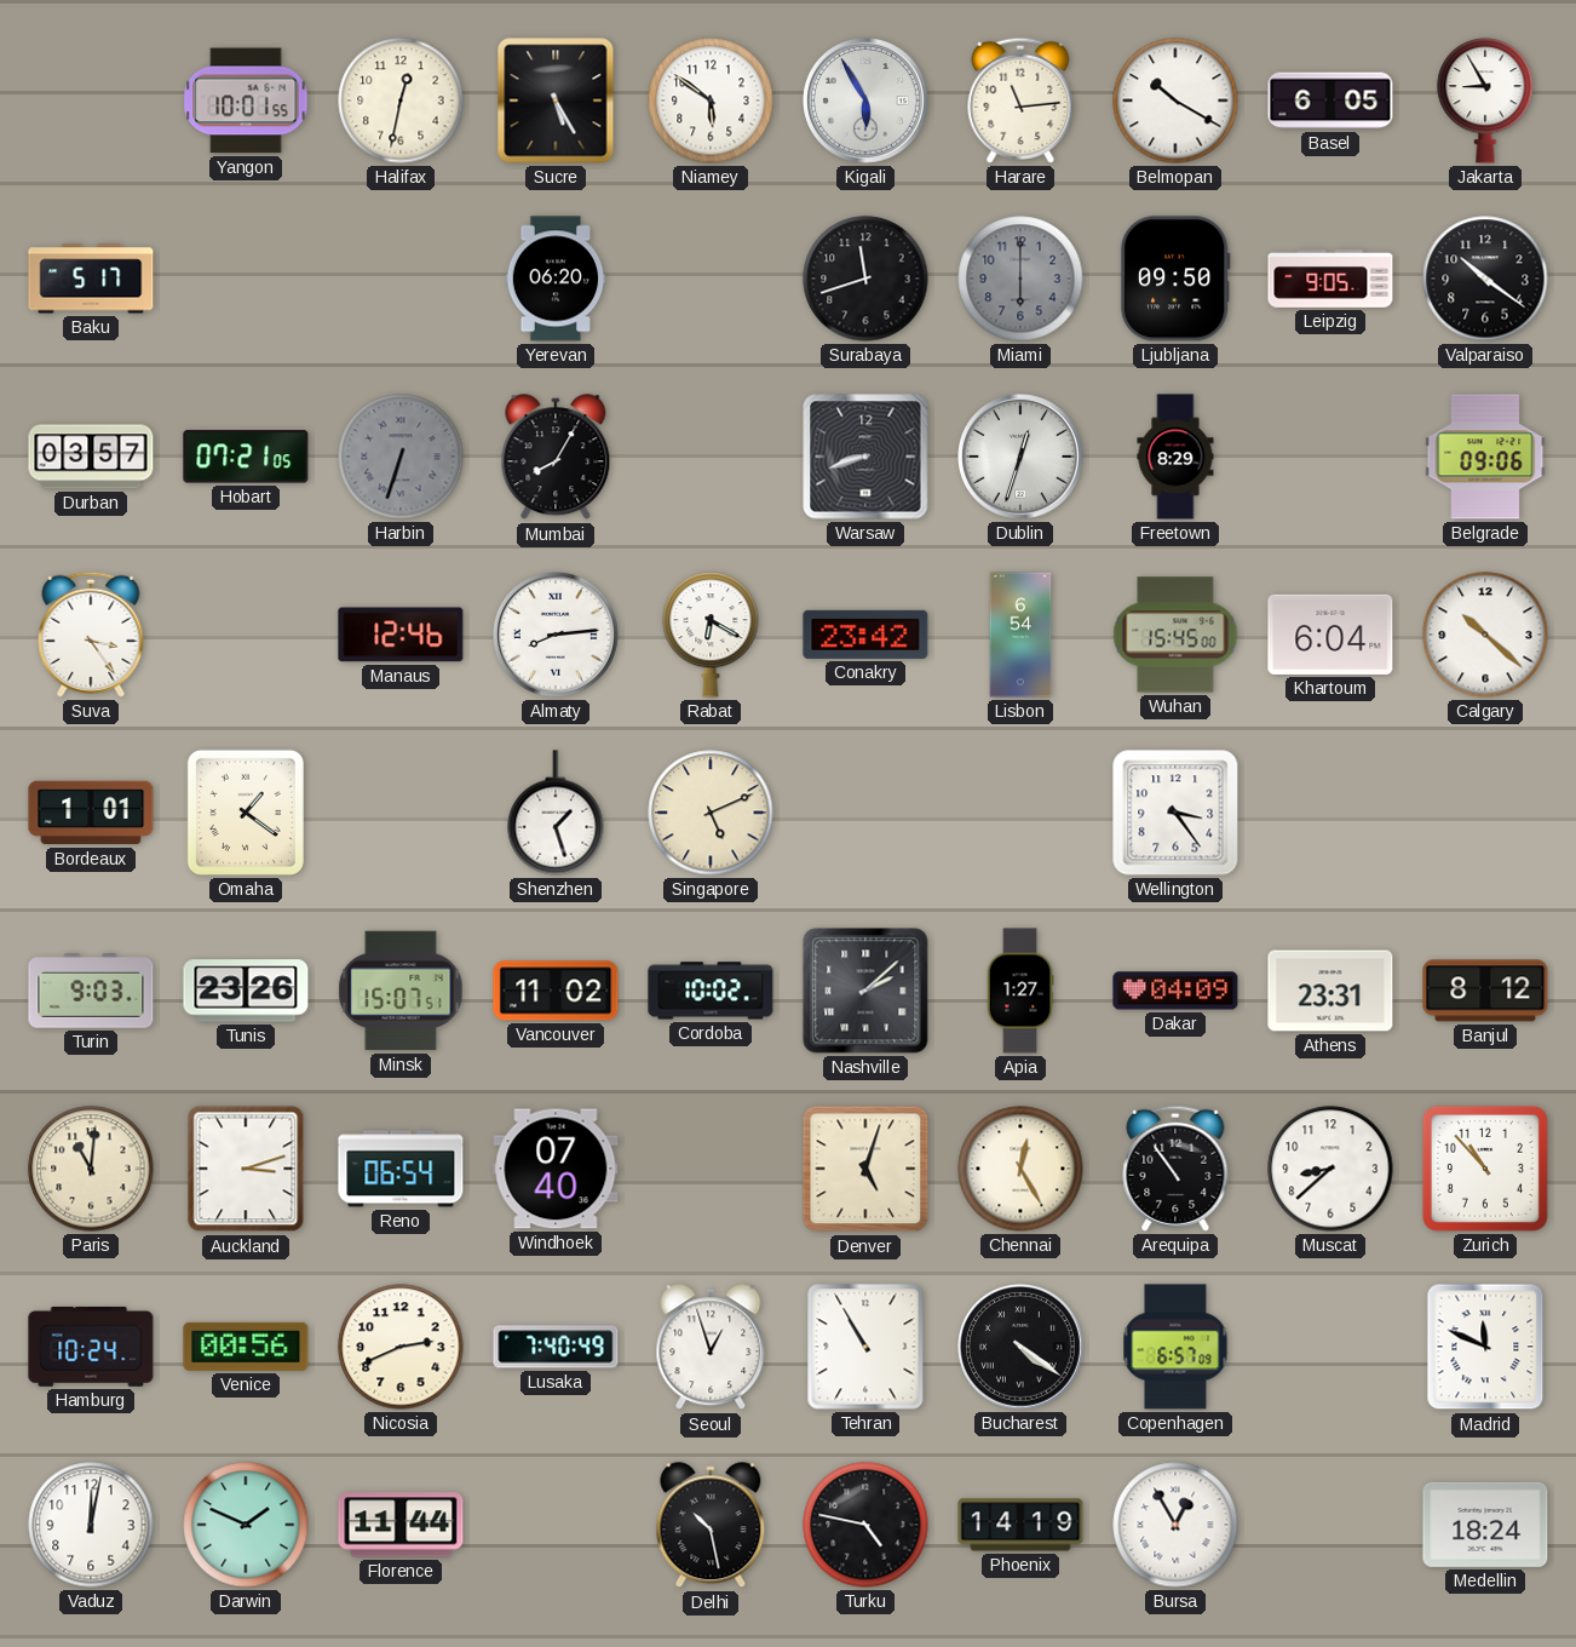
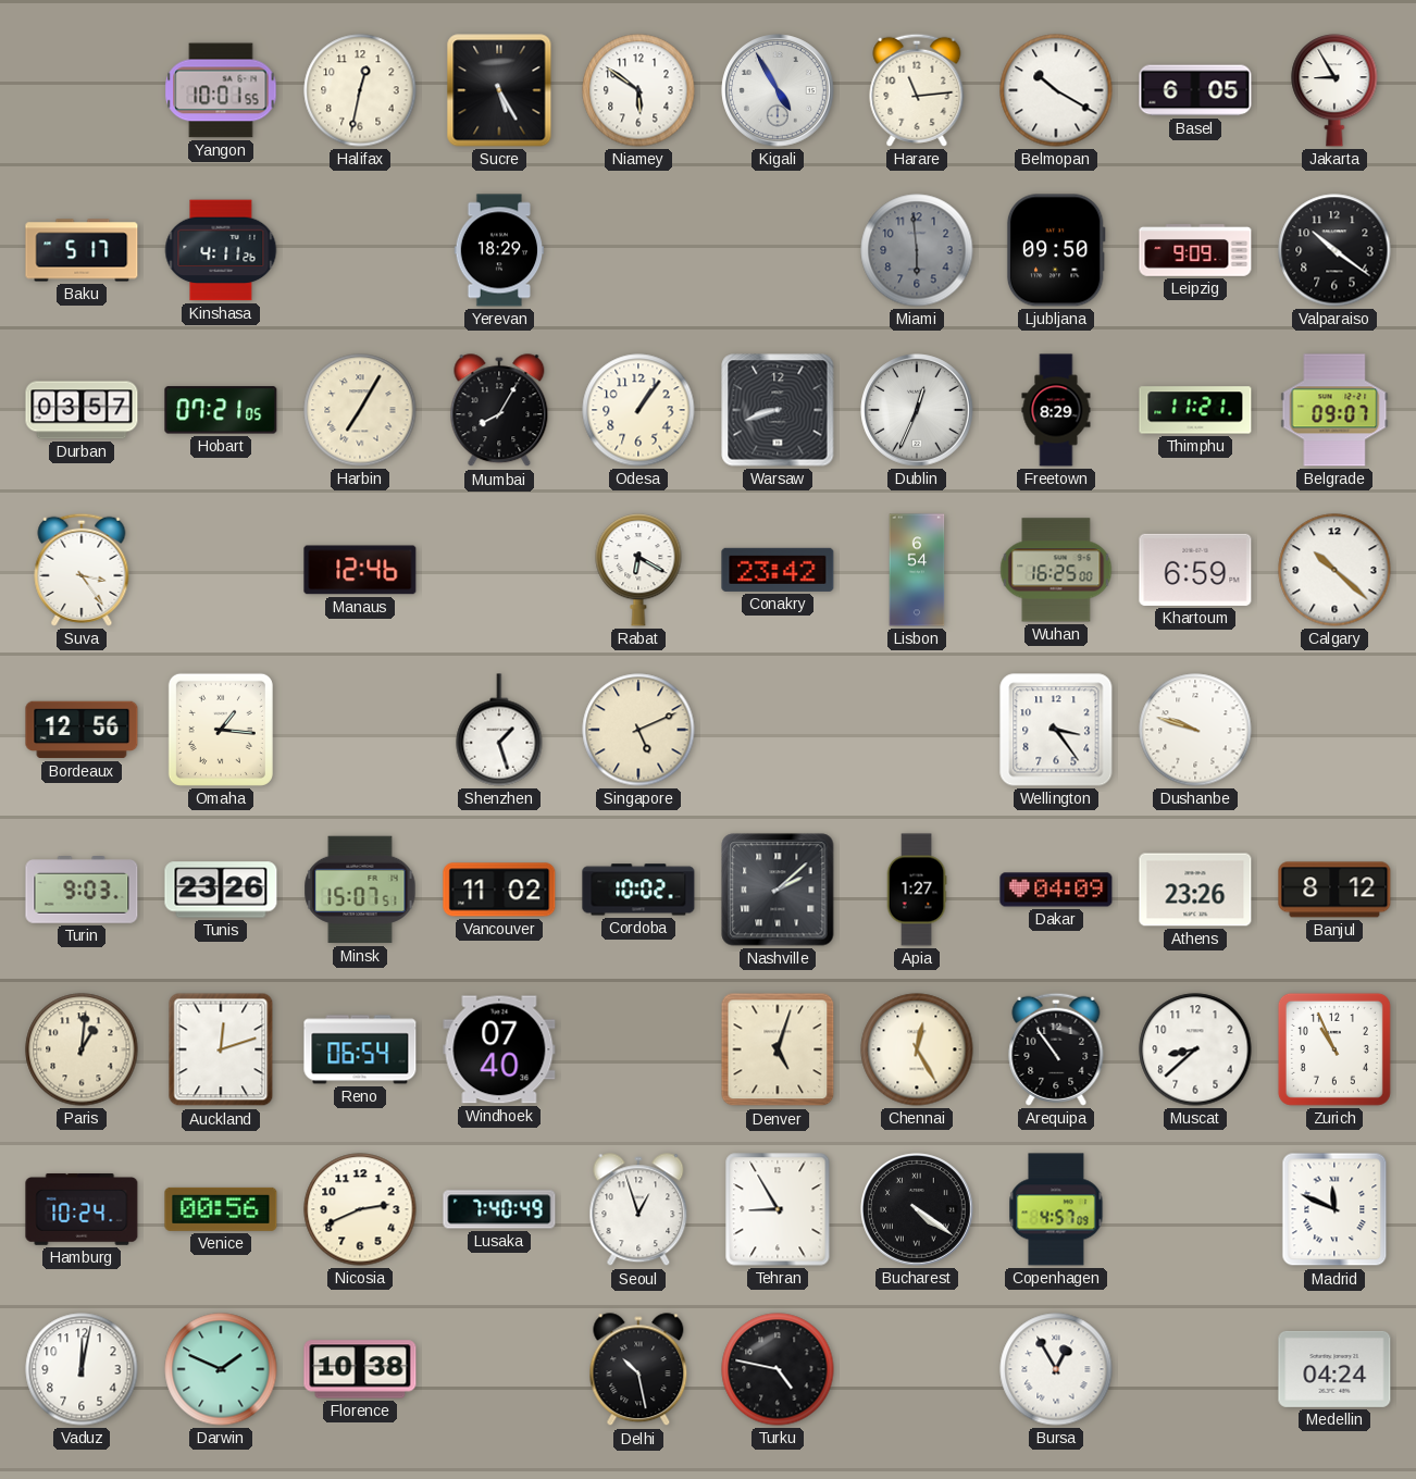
Kigali: 5:55 -> 4:55 (778, 90)
Kinshasa: none -> 4:11 (221, 250)
Yerevan: 06:20 -> 18:29 (499, 250)
Surabaya: 11:42 -> none (865, 279)
Miami: 6:00 -> 5:59 (917, 250)
Leipzig: 9:05 -> 9:09 (1195, 250)
Harbin: 6:33 -> 7:05 (360, 410)
Harbin dial: grey -> cream (360, 410)
Odesa: none -> 1:06 (638, 410)
Dublin: 12:33 -> 12:34 (917, 410)
Thimphu: none -> 11:21 (1195, 410)
Belgrade: 09:06 -> 09:07 (1334, 410)
Almaty: 8:14 -> none (556, 635)
Wuhan: 15:45 -> 16:25 (1056, 570)
Khartoum: 6:04 -> 6:59 (1195, 570)
Bordeaux: 1:01 -> 12:56 (82, 730)
Omaha: 1:21 -> 1:16 (221, 730)
Dushanbe: none -> 9:48 (1195, 730)
Athens: 23:31 -> 23:26 (1195, 890)
Paris: 11:01 -> 1:01 (82, 1049)
Auckland: 3:12 -> 12:12 (221, 1049)
Zurich: 10:53 -> 10:56 (1334, 1049)
Tehran: 10:55 -> 8:55 (778, 1209)
Copenhagen: 6:57 -> 4:57 (1056, 1209)
Florence: 11:44 -> 10:38 (360, 1369)
Phoenix: 14:19 -> none (1020, 1525)
Medellin: 18:24 -> 04:24 (1334, 1369)
